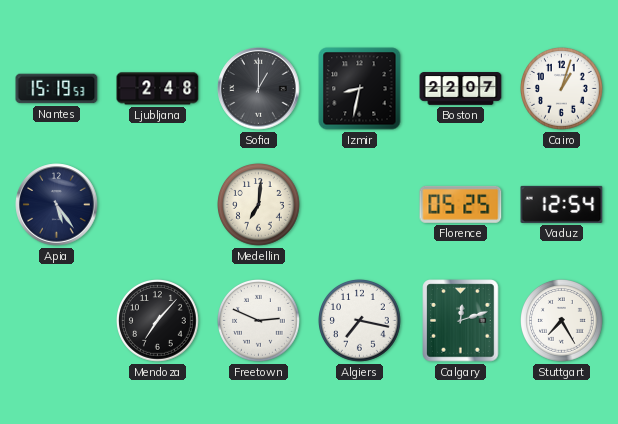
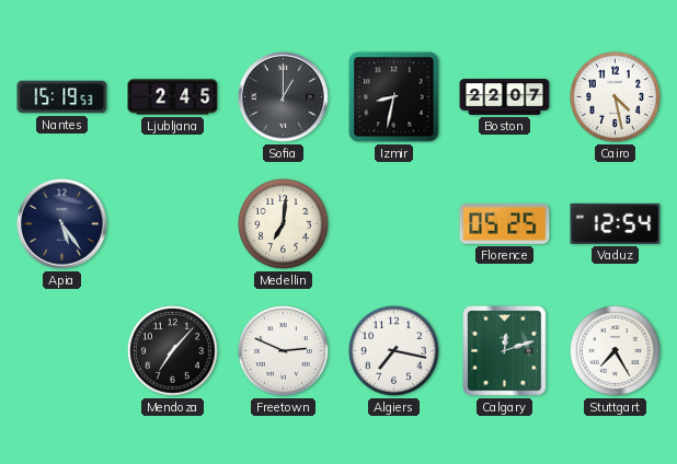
Ljubljana: 2:48 -> 2:45 (173, 97)
Cairo: 1:03 -> 4:28 (616, 97)
